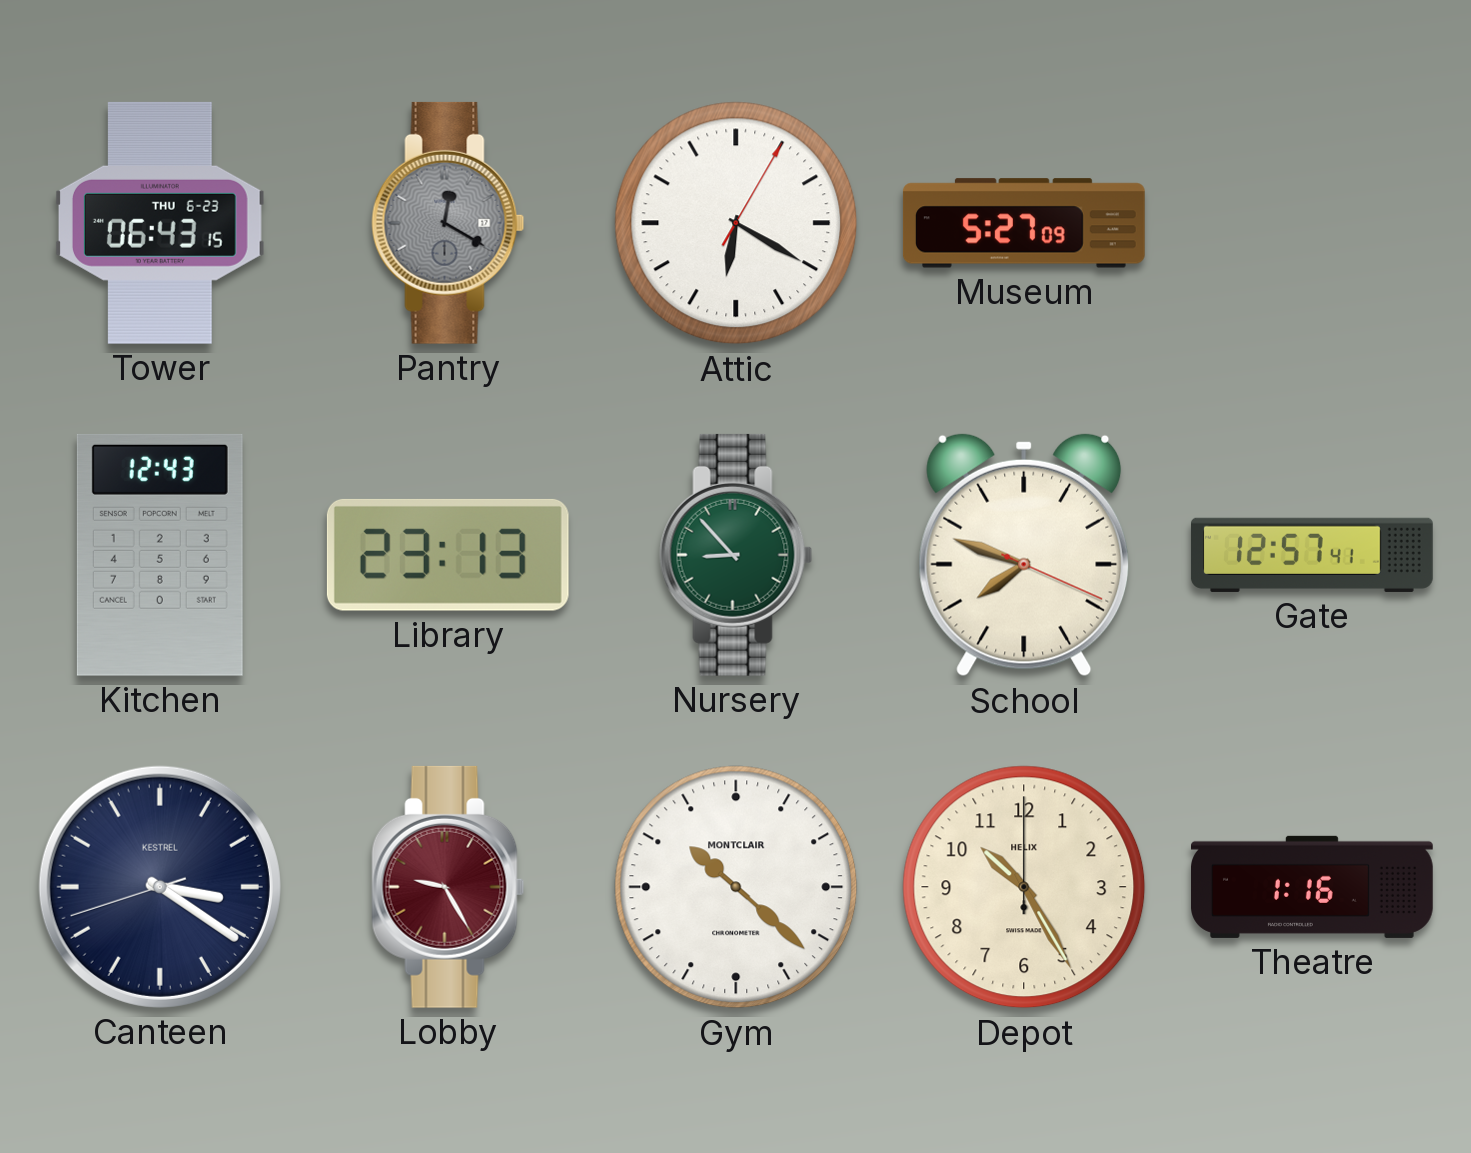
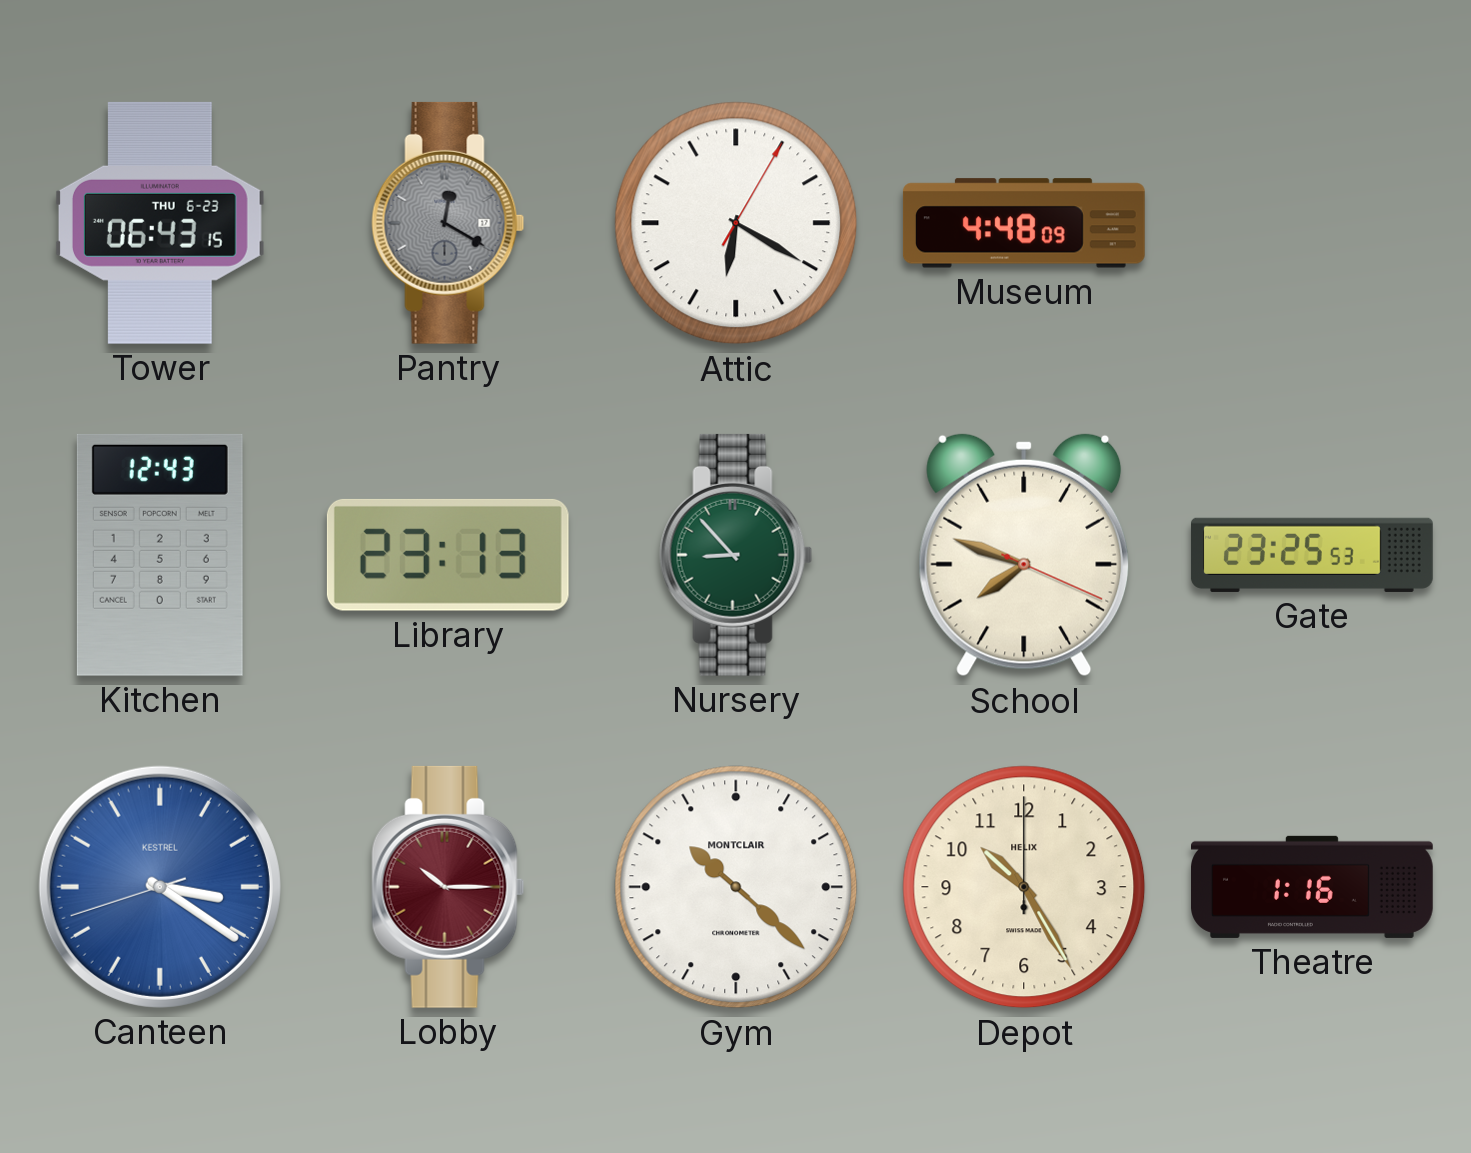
Museum: 5:27 -> 4:48 (1024, 223)
Gate: 12:57 -> 23:25 (1312, 555)
Canteen dial: navy -> blue (160, 887)
Lobby: 9:25 -> 10:15 (448, 887)
